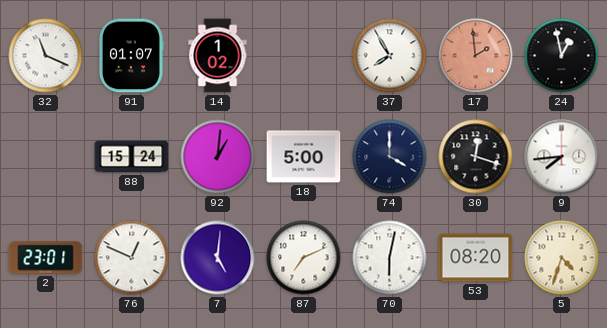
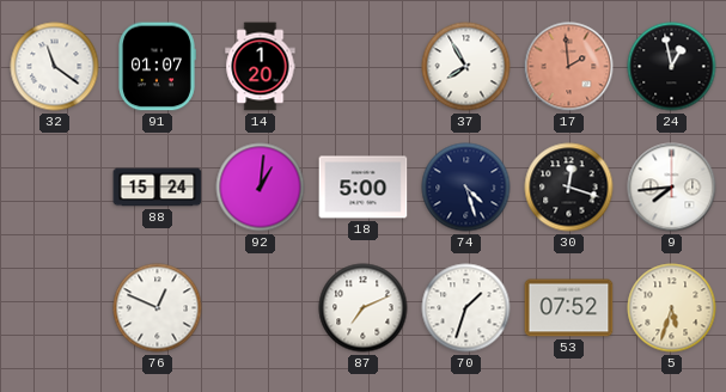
32: 11:19 -> 11:21 (55, 67)
14: 1:02 -> 1:20 (261, 67)
74: 4:00 -> 4:27 (466, 188)
2: 23:01 -> none (46, 258)
7: 5:01 -> none (218, 258)
70: 6:02 -> 1:33 (466, 308)
53: 08:20 -> 07:52 (569, 308)
5: 4:33 -> 5:33 (672, 308)
